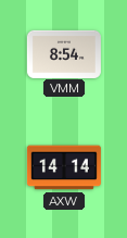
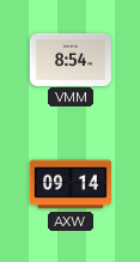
AXW: 14:14 -> 09:14 (71, 184)
